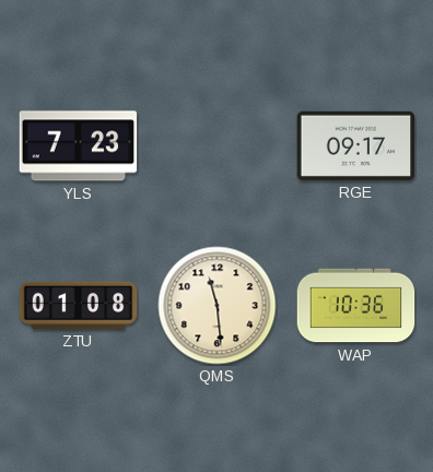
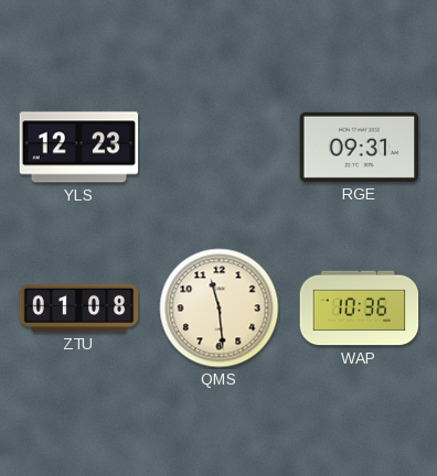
YLS: 7:23 -> 12:23 (79, 148)
RGE: 09:17 -> 09:31 (360, 147)
